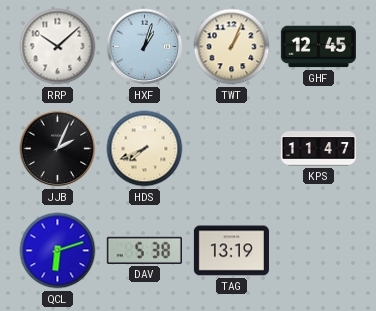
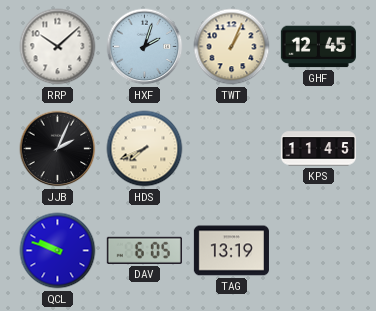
HXF: 1:03 -> 2:03 (145, 47)
KPS: 11:47 -> 11:45 (318, 149)
QCL: 6:12 -> 9:48 (58, 251)
DAV: 5:38 -> 6:05 (144, 250)
